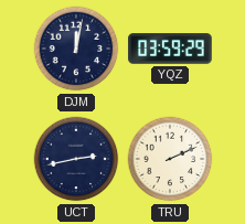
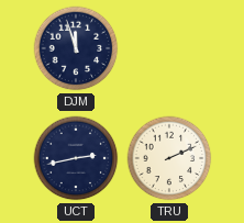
DJM: 12:02 -> 11:57 (76, 48)
YQZ: 03:59 -> none (170, 49)
